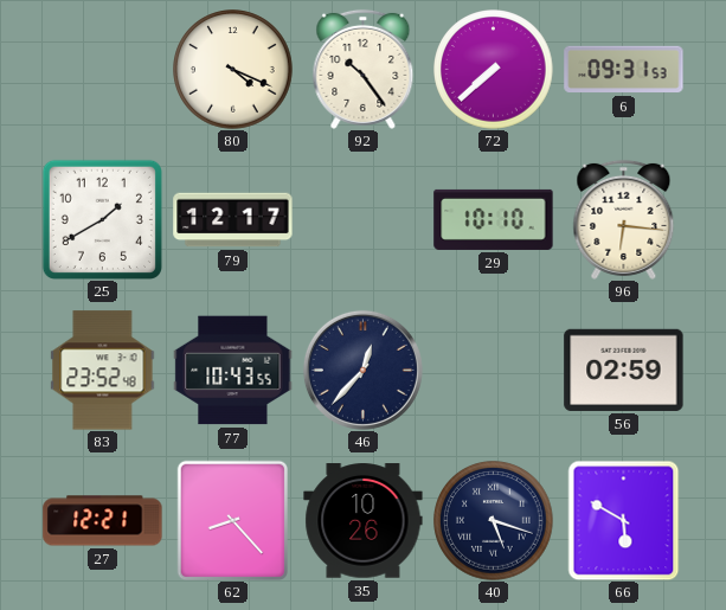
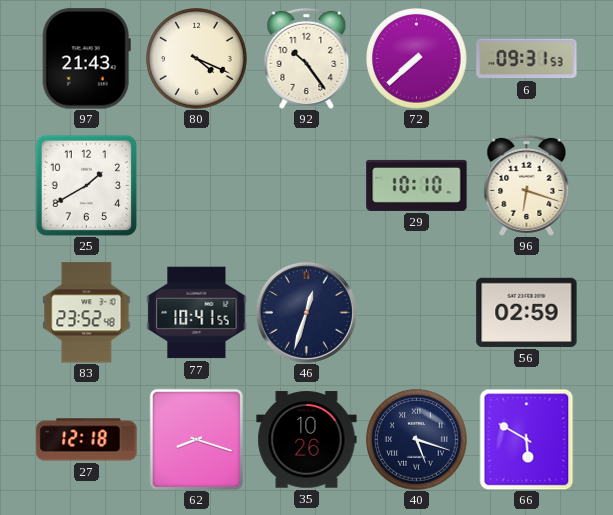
97: none -> 21:43 (86, 59)
79: 12:17 -> none (233, 220)
96: 6:16 -> 6:18 (527, 185)
77: 10:43 -> 10:41 (197, 313)
46: 12:37 -> 12:33 (306, 312)
27: 12:21 -> 12:18 (87, 440)
62: 8:23 -> 8:18 (196, 439)
